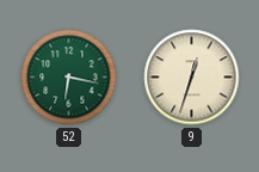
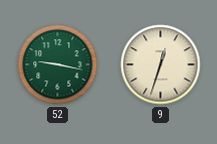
52: 6:17 -> 9:17 (58, 65)
